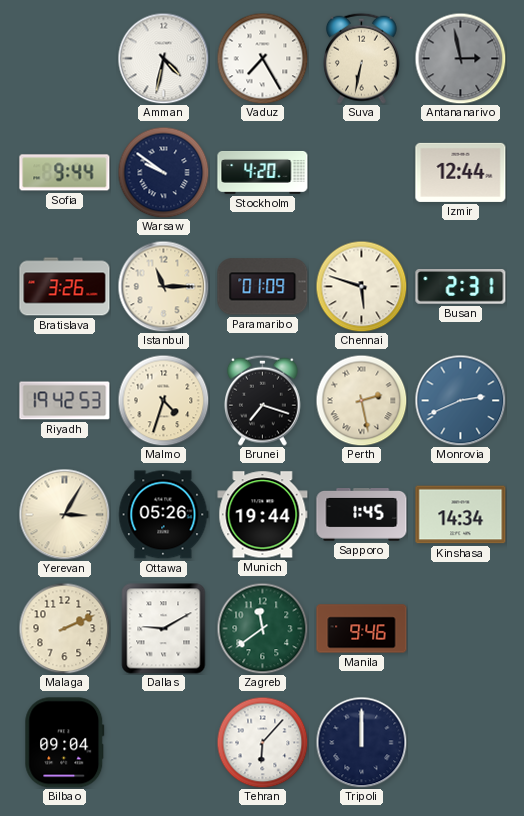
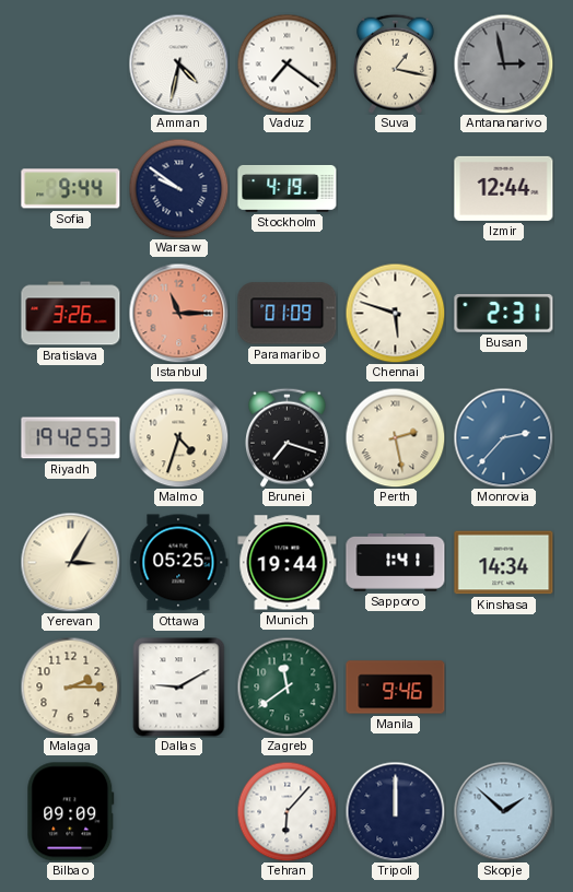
Vaduz: 7:25 -> 7:21 (286, 63)
Suva: 6:32 -> 1:17 (396, 63)
Stockholm: 4:20 -> 4:19 (288, 188)
Istanbul dial: cream -> salmon (178, 313)
Monrovia: 2:41 -> 2:37 (503, 437)
Ottawa: 05:26 -> 05:25 (179, 563)
Sapporo: 1:45 -> 1:41 (396, 563)
Malaga: 2:11 -> 2:15 (70, 686)
Bilbao: 09:04 -> 09:09 (71, 812)
Skopje: none -> 1:52 (503, 811)
